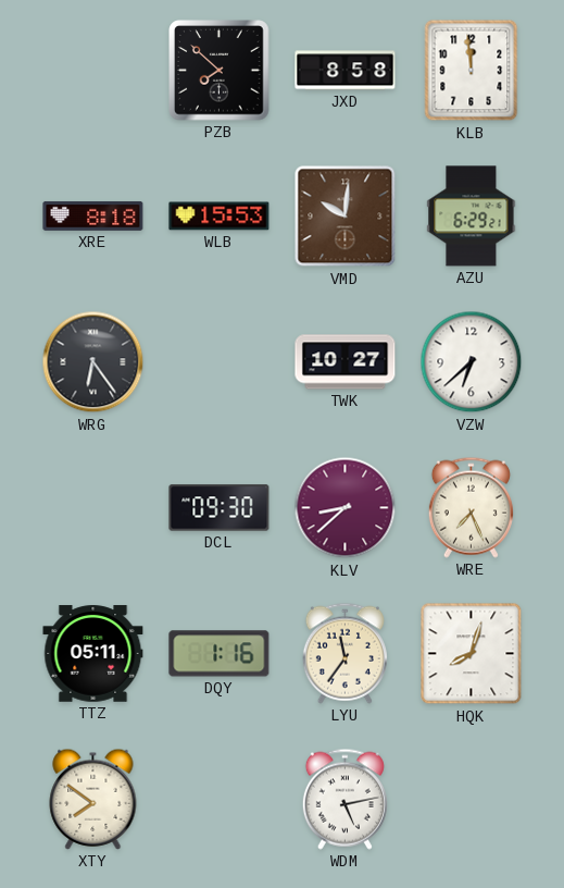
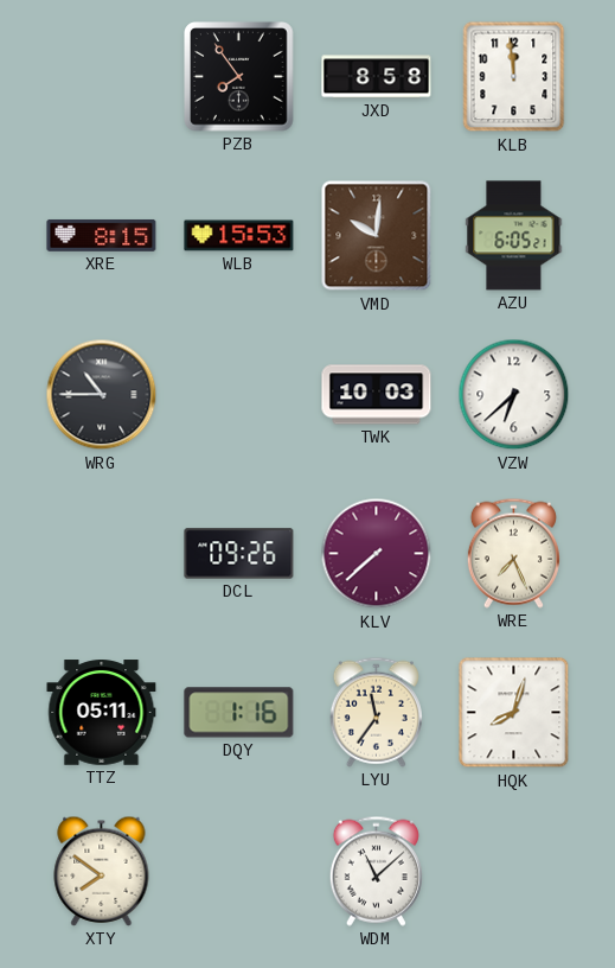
PZB: 7:52 -> 7:54 (239, 77)
XRE: 8:18 -> 8:15 (102, 235)
AZU: 6:29 -> 6:05 (514, 236)
WRG: 6:24 -> 10:45 (102, 395)
TWK: 10:27 -> 10:03 (377, 395)
DCL: 09:30 -> 09:26 (239, 554)
KLV: 8:38 -> 7:38 (377, 554)
WDM: 5:13 -> 11:08 (376, 871)
